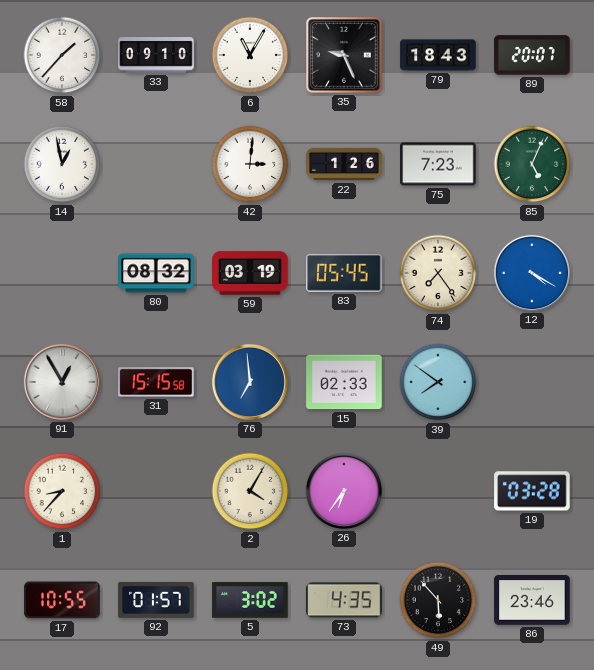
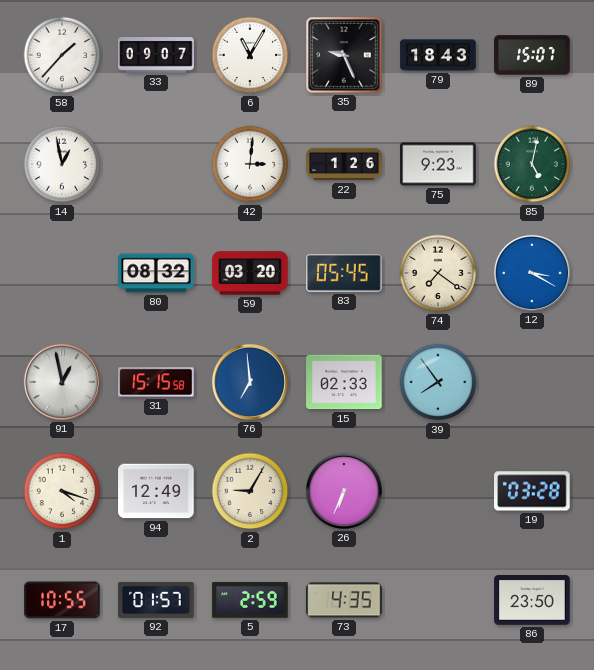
33: 09:10 -> 09:07 (156, 56)
89: 20:07 -> 15:07 (532, 55)
75: 7:23 -> 9:23 (438, 164)
85: 5:04 -> 5:02 (532, 164)
59: 03:19 -> 03:20 (250, 273)
74: 7:24 -> 7:21 (438, 273)
12: 4:20 -> 3:20 (532, 273)
91: 12:55 -> 12:58 (62, 382)
39: 7:51 -> 7:54 (438, 382)
1: 8:37 -> 4:18 (62, 491)
94: none -> 12:49 (156, 491)
2: 4:05 -> 9:05 (250, 491)
26: 6:36 -> 6:34 (344, 491)
5: 3:02 -> 2:59 (250, 600)
49: 5:53 -> none (438, 600)
86: 23:46 -> 23:50 (532, 600)
